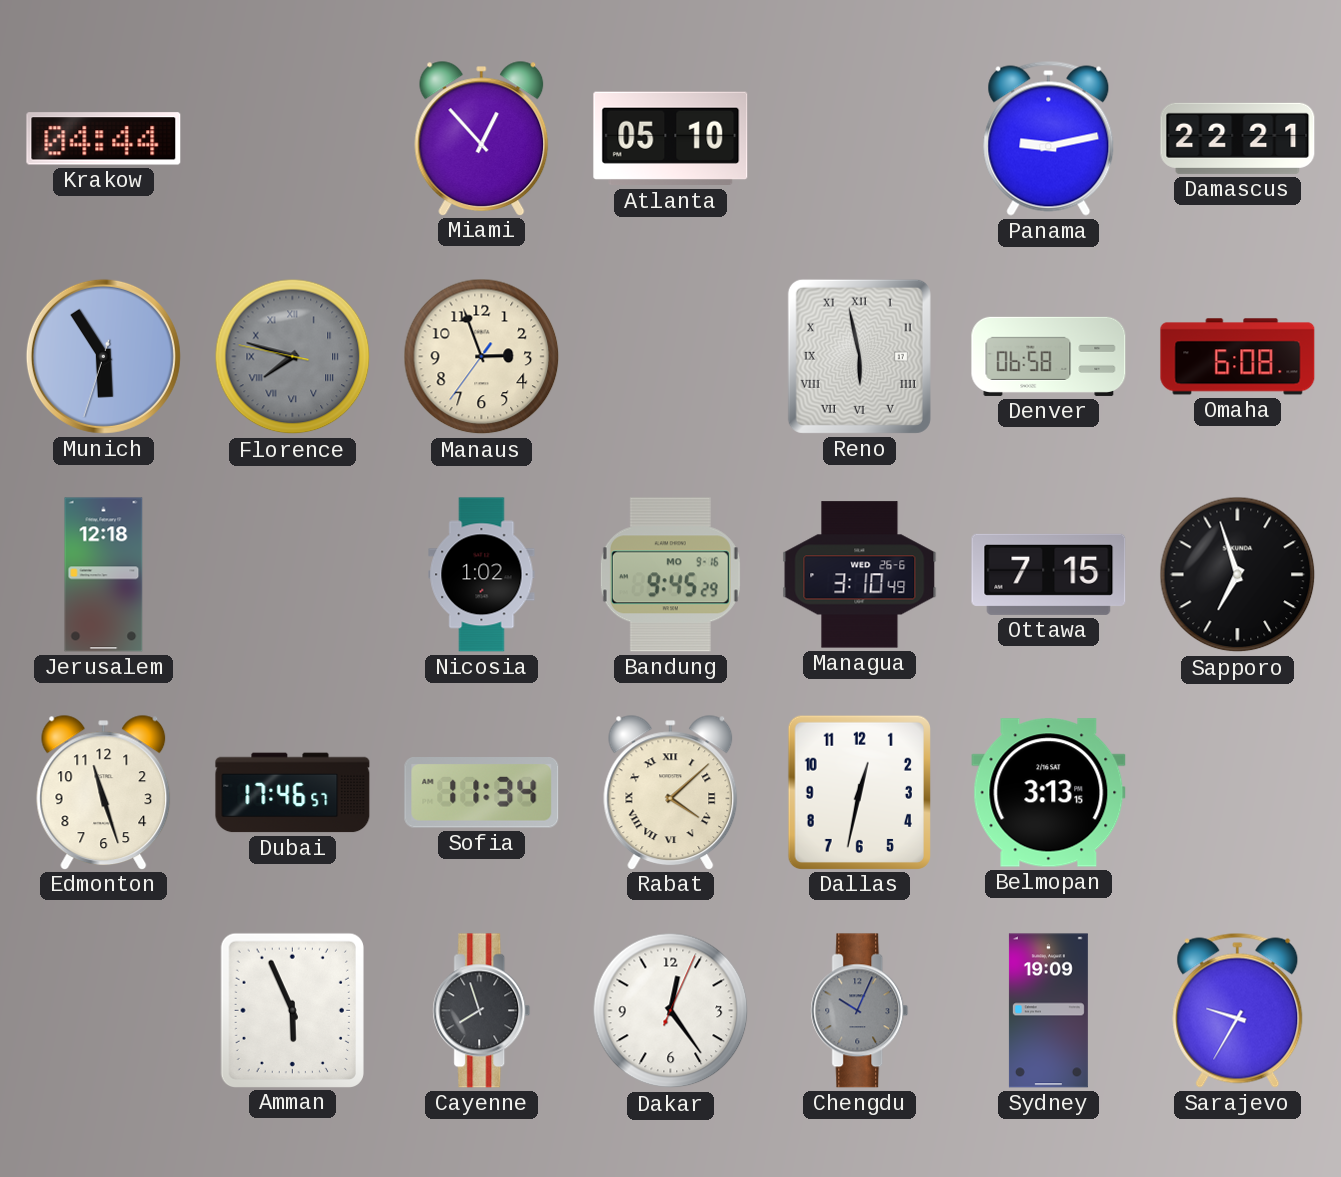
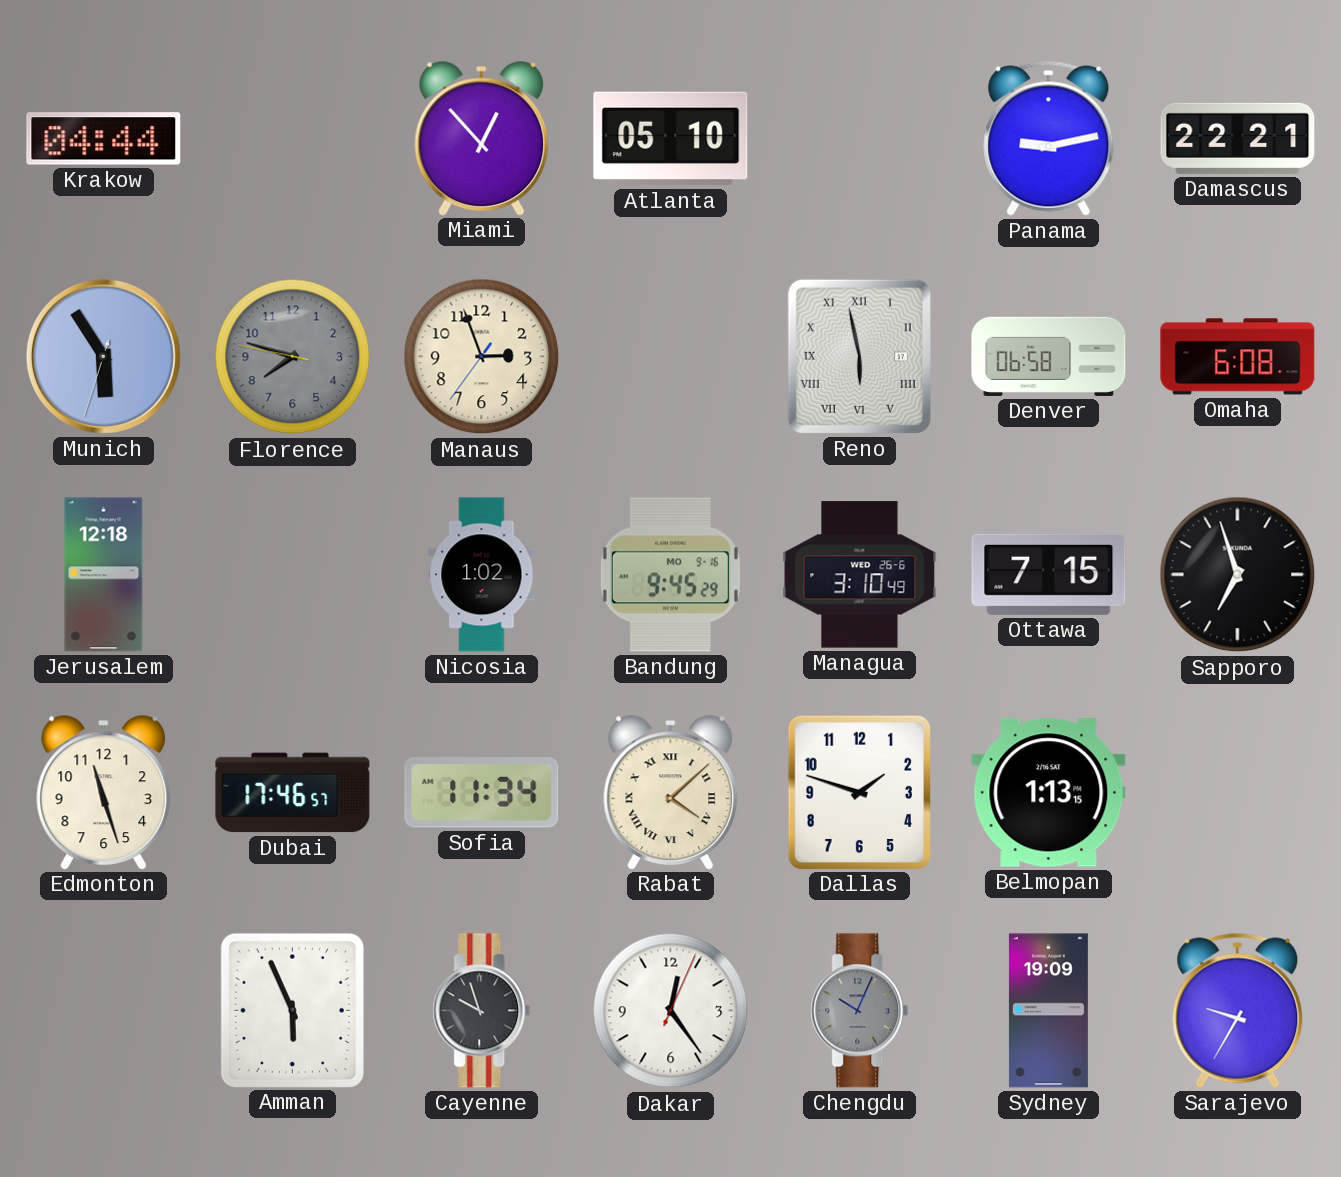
Florence numerals: Roman -> Arabic (293, 357)
Dallas: 12:32 -> 1:48 (859, 792)
Belmopan: 3:13 -> 1:13 (1049, 793)
Cayenne: 7:57 -> 9:57 (482, 1011)
